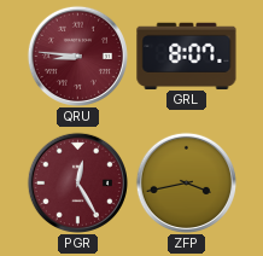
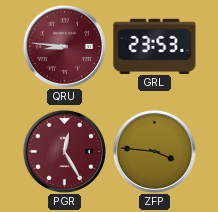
GRL: 8:07 -> 23:53 (155, 46)
ZFP: 3:43 -> 3:46 (154, 151)
